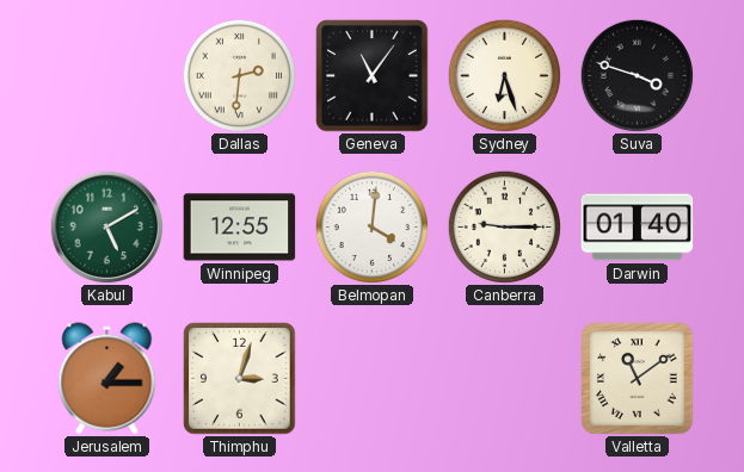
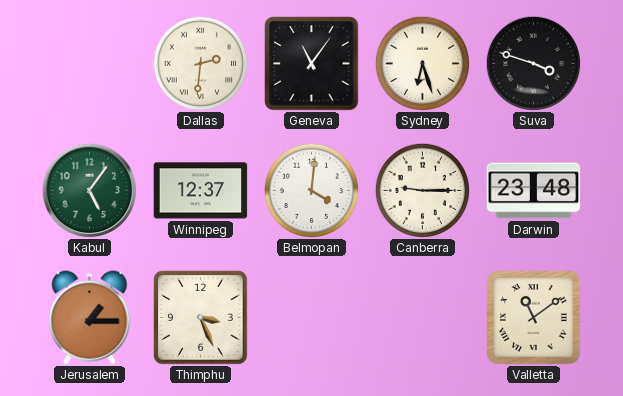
Kabul: 5:10 -> 5:06 (89, 190)
Winnipeg: 12:55 -> 12:37 (201, 191)
Darwin: 01:40 -> 23:48 (534, 191)
Thimphu: 3:03 -> 3:26 (201, 318)
